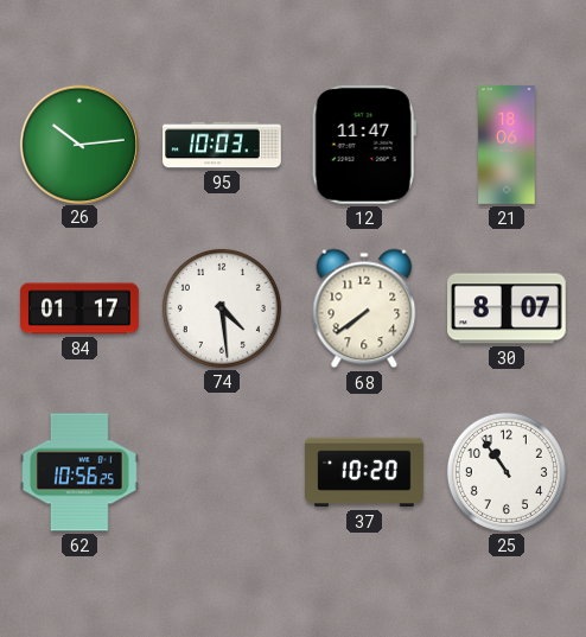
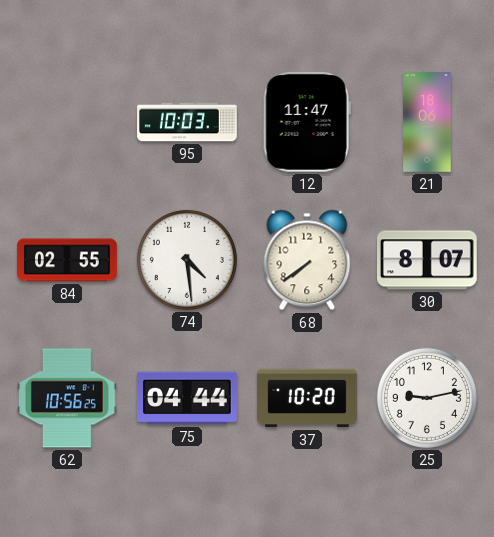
26: 10:14 -> none (78, 144)
84: 01:17 -> 02:55 (67, 260)
75: none -> 04:44 (188, 398)
25: 10:54 -> 9:13 (427, 398)
